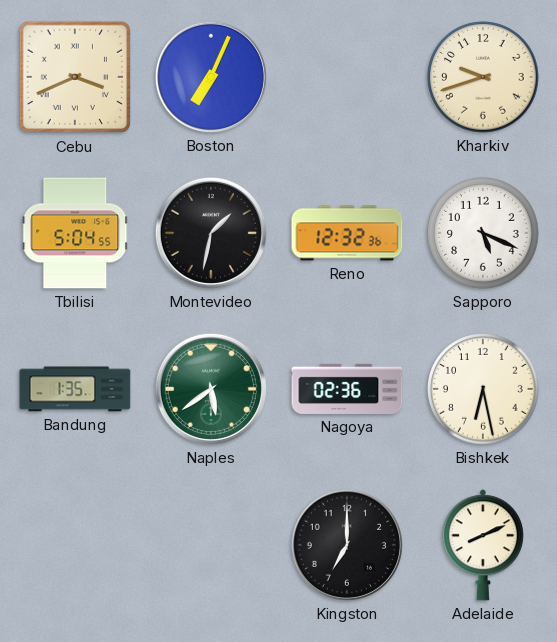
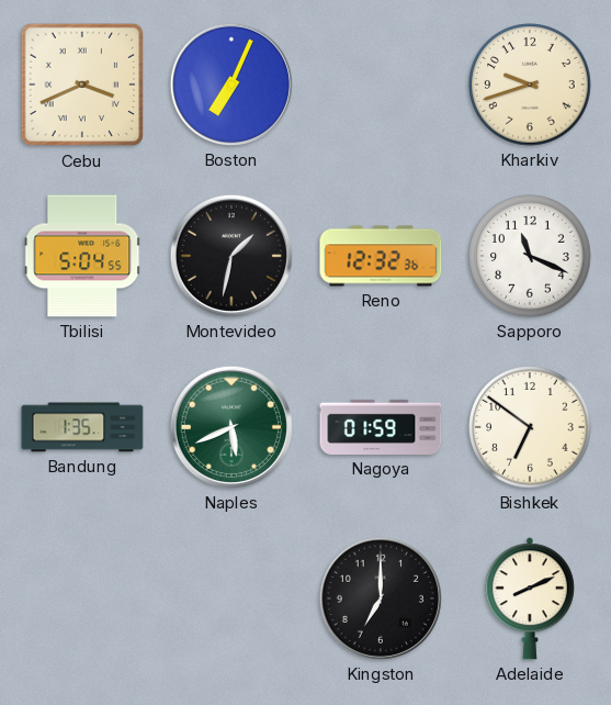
Sapporo: 5:19 -> 11:19 (530, 256)
Naples: 5:39 -> 5:41 (231, 427)
Nagoya: 02:36 -> 01:59 (381, 427)
Bishkek: 6:28 -> 6:51 (530, 427)
